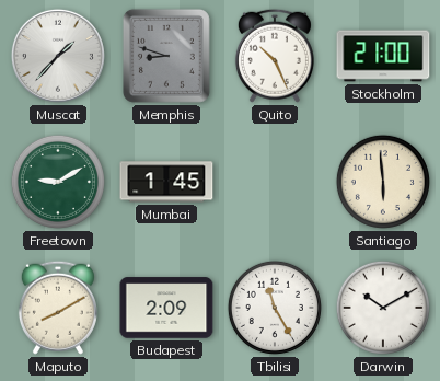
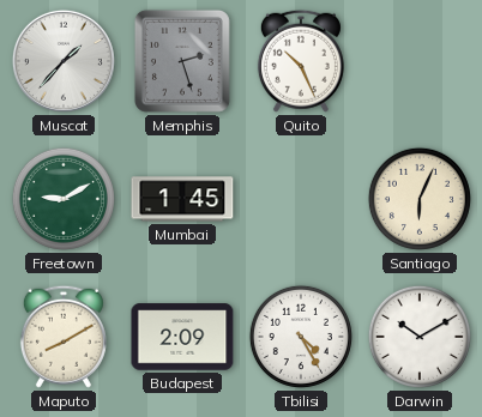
Memphis: 8:48 -> 2:27 (182, 61)
Stockholm: 21:00 -> none (383, 56)
Santiago: 5:59 -> 6:04 (420, 199)
Tbilisi: 11:25 -> 4:25 (301, 337)
